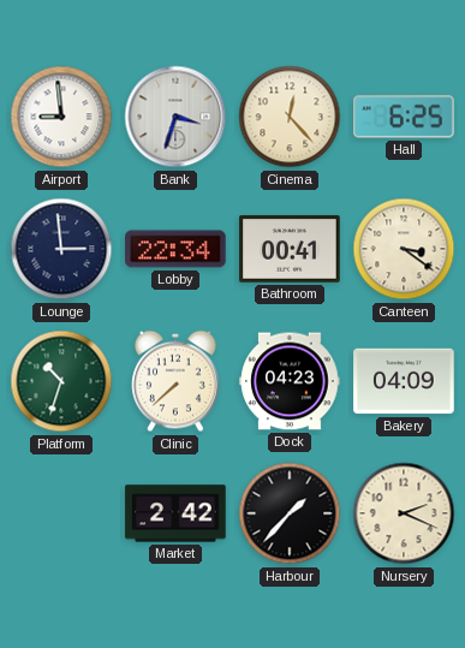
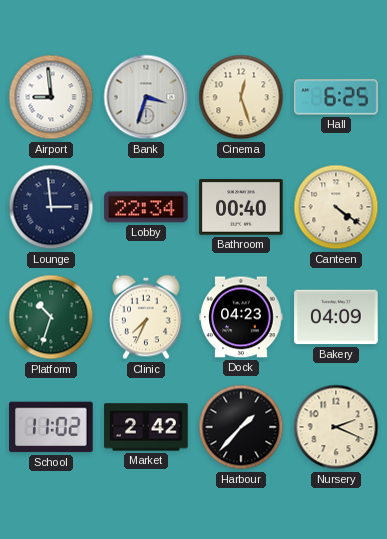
Cinema: 12:23 -> 12:27 (241, 97)
Bathroom: 00:41 -> 00:40 (241, 207)
Canteen: 3:21 -> 4:21 (336, 207)
Clinic: 7:38 -> 7:34 (146, 317)
School: none -> 11:02 (51, 427)
